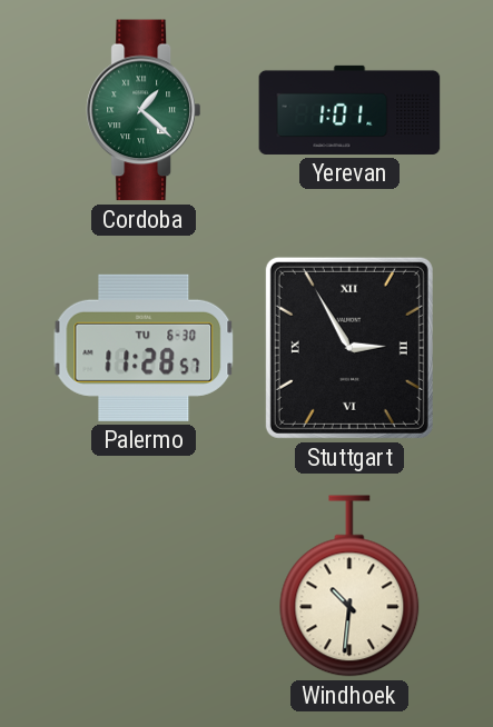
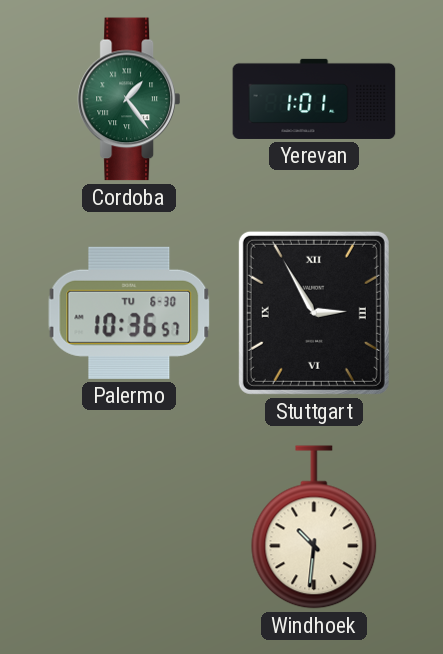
Cordoba: 1:22 -> 1:24 (129, 99)
Palermo: 11:28 -> 10:36 (129, 313)
